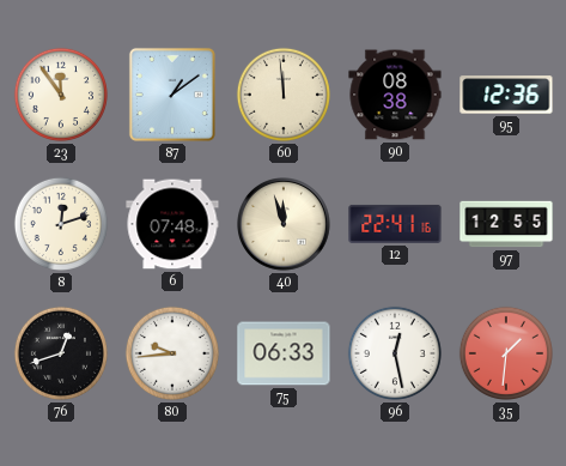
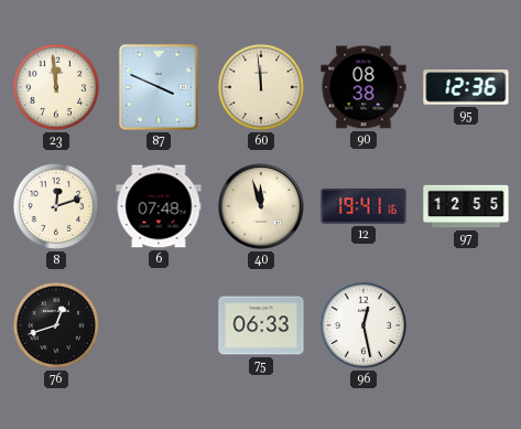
23: 11:54 -> 11:59 (56, 87)
87: 1:09 -> 3:49 (159, 87)
12: 22:41 -> 19:41 (363, 206)
80: 9:44 -> none (172, 353)
35: 1:31 -> none (506, 353)
